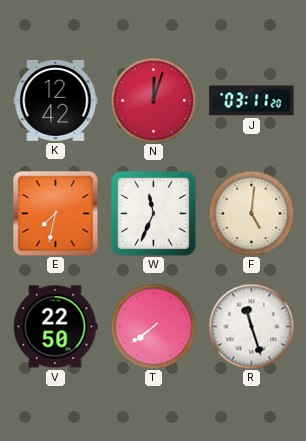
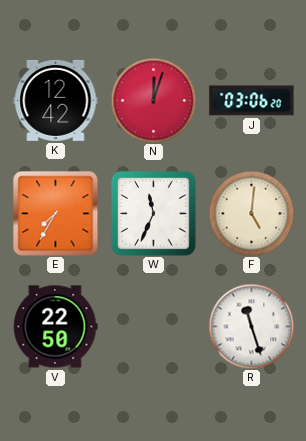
J: 03:11 -> 03:06 (252, 101)
E: 7:32 -> 7:35 (55, 213)
T: 7:39 -> none (153, 326)
